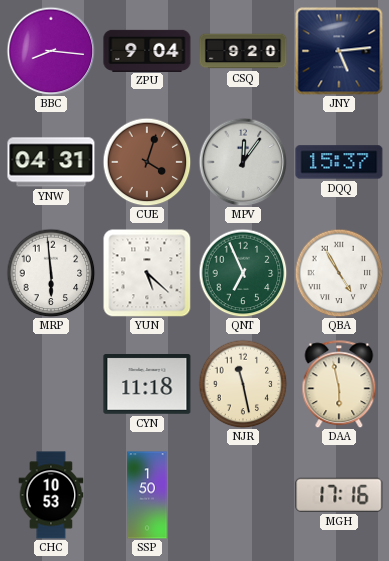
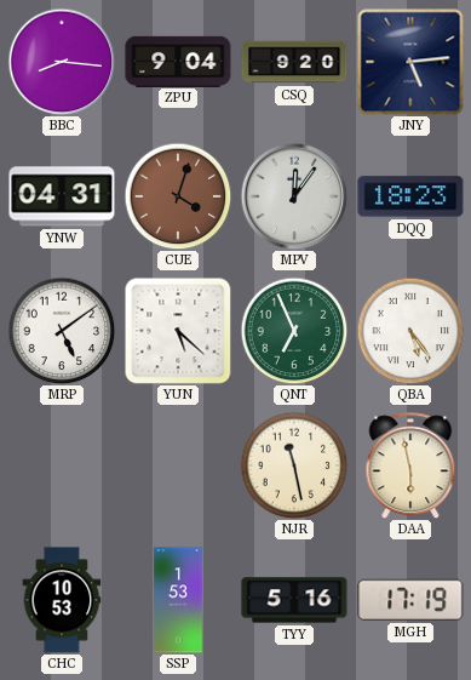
DQQ: 15:37 -> 18:23 (410, 196)
MRP: 5:59 -> 5:09 (62, 331)
QBA: 4:55 -> 5:24 (410, 331)
CYN: 11:18 -> none (147, 385)
SSP: 1:50 -> 1:53 (178, 600)
TYY: none -> 5:16 (294, 600)
MGH: 17:16 -> 17:19 (410, 600)
